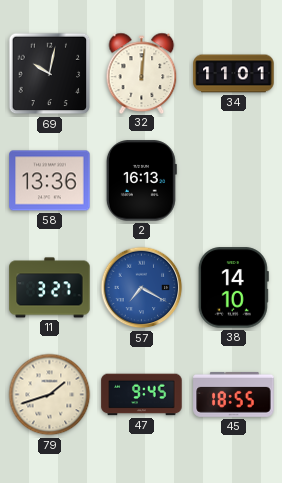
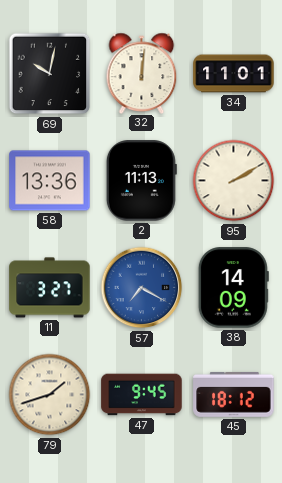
2: 16:13 -> 11:13 (141, 181)
95: none -> 2:10 (234, 181)
38: 14:10 -> 14:09 (233, 288)
45: 18:55 -> 18:12 (234, 394)
